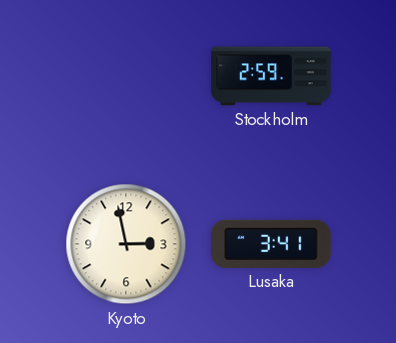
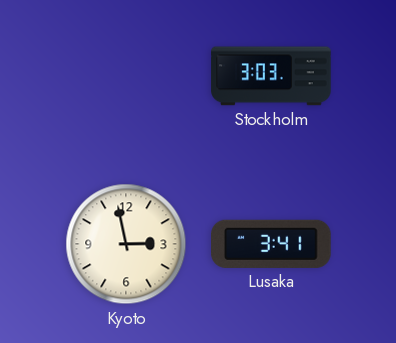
Stockholm: 2:59 -> 3:03 (271, 76)
